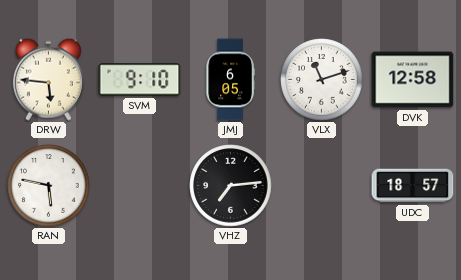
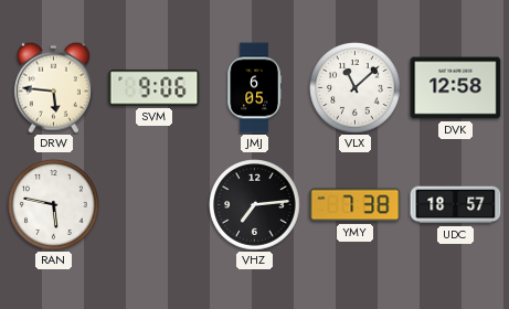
SVM: 9:10 -> 9:06 (155, 88)
VLX: 11:12 -> 11:08 (356, 88)
YMY: none -> 7:38 (356, 205)
